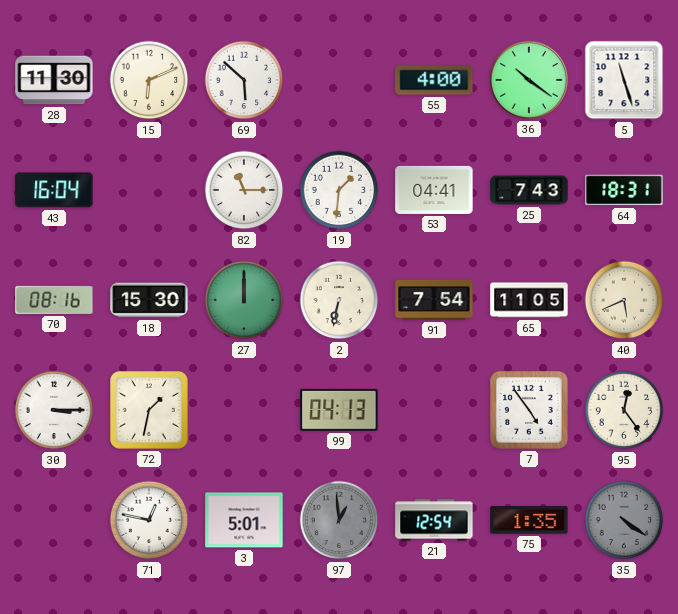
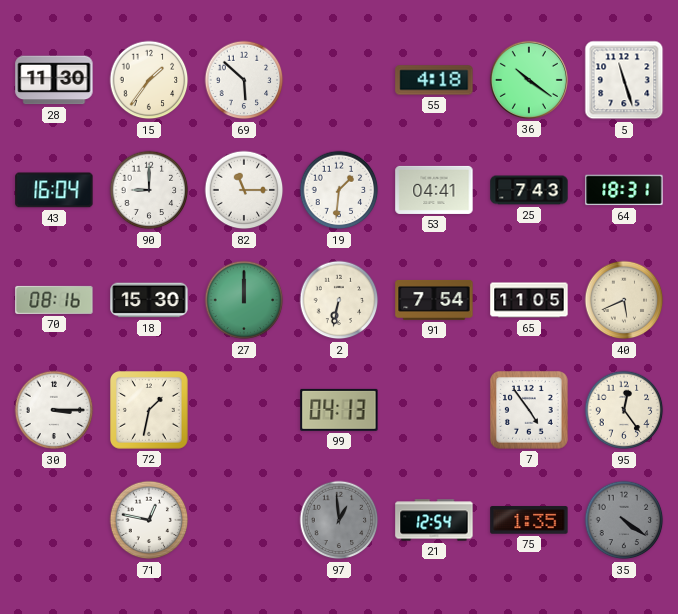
15: 6:11 -> 1:36 (149, 80)
55: 4:00 -> 4:18 (434, 80)
90: none -> 9:00 (149, 190)
3: 5:01 -> none (244, 520)
